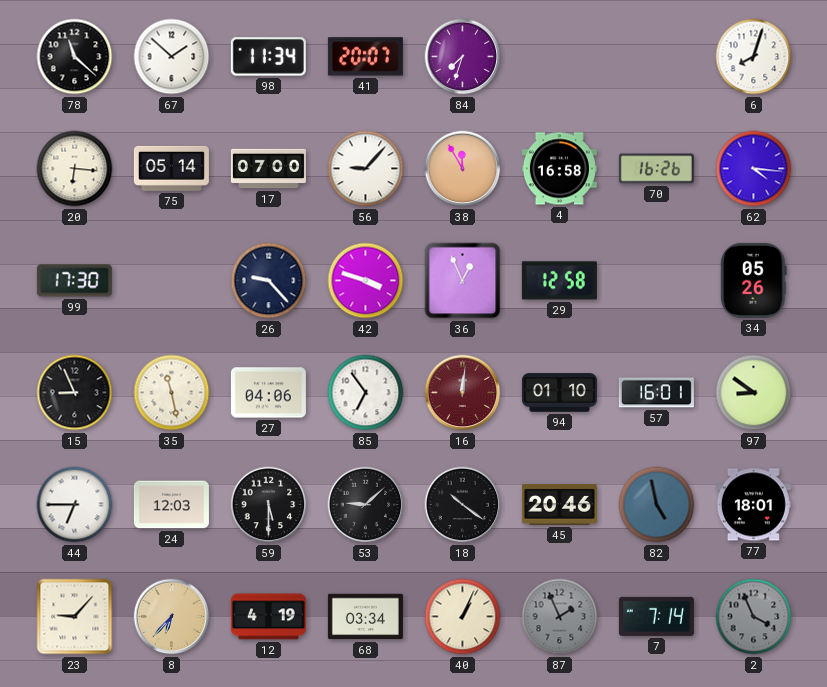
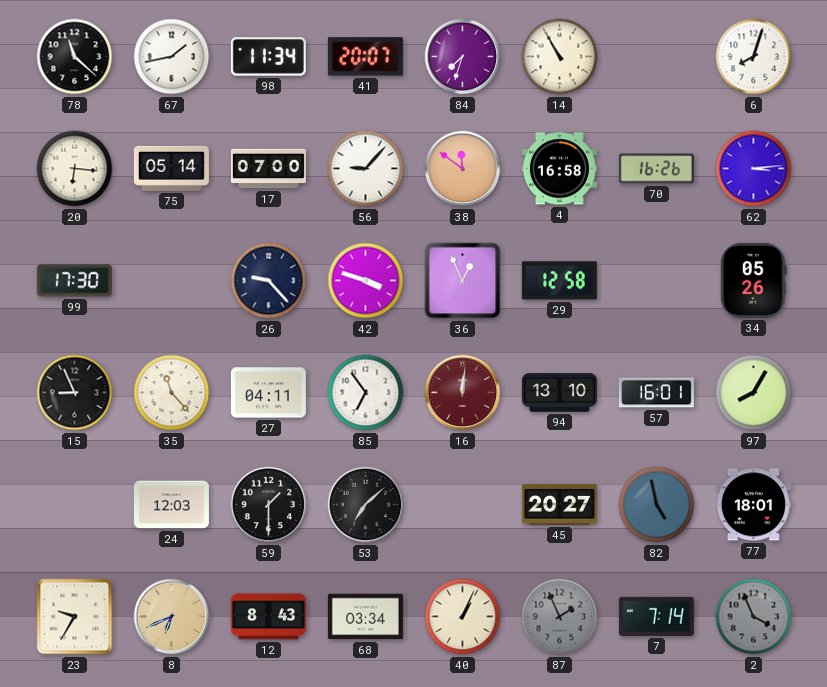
67: 1:52 -> 1:43 (172, 57)
14: none -> 10:55 (560, 57)
38: 11:55 -> 11:51 (463, 169)
62: 4:16 -> 3:14 (754, 169)
35: 11:28 -> 11:23 (172, 393)
27: 04:06 -> 04:11 (268, 393)
94: 01:10 -> 13:10 (559, 393)
97: 8:51 -> 8:05 (754, 393)
44: 6:45 -> none (75, 505)
59: 5:30 -> 1:30 (269, 505)
53: 9:08 -> 7:08 (366, 505)
18: 10:21 -> none (463, 505)
45: 20:46 -> 20:27 (559, 505)
23: 9:07 -> 9:35 (75, 617)
8: 6:37 -> 6:41 (172, 617)
12: 4:19 -> 8:43 (268, 617)
